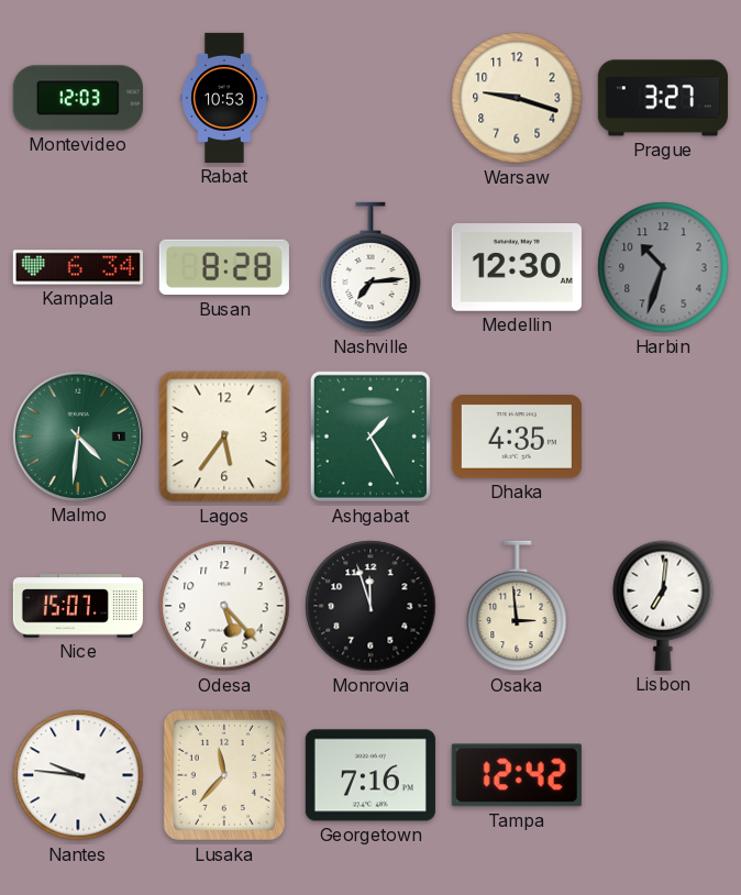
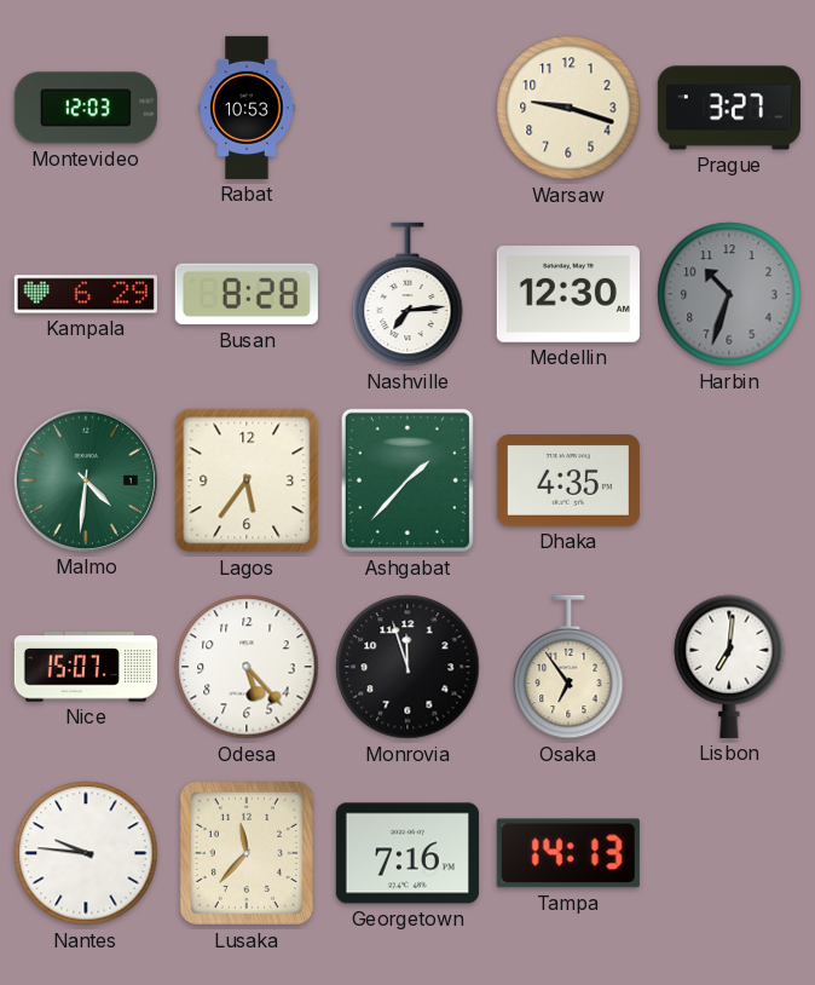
Kampala: 6:34 -> 6:29 (86, 294)
Ashgabat: 1:25 -> 1:37 (407, 480)
Osaka: 2:59 -> 6:54 (568, 667)
Tampa: 12:42 -> 14:13 (568, 853)
